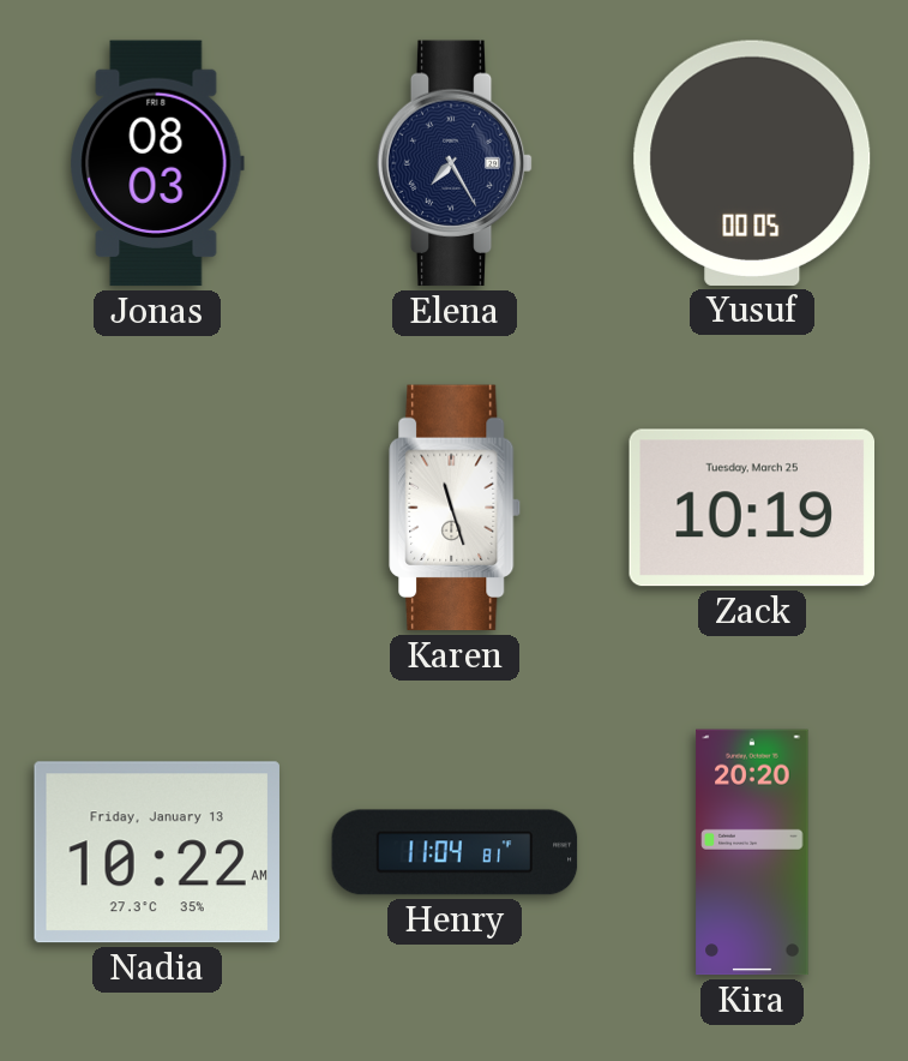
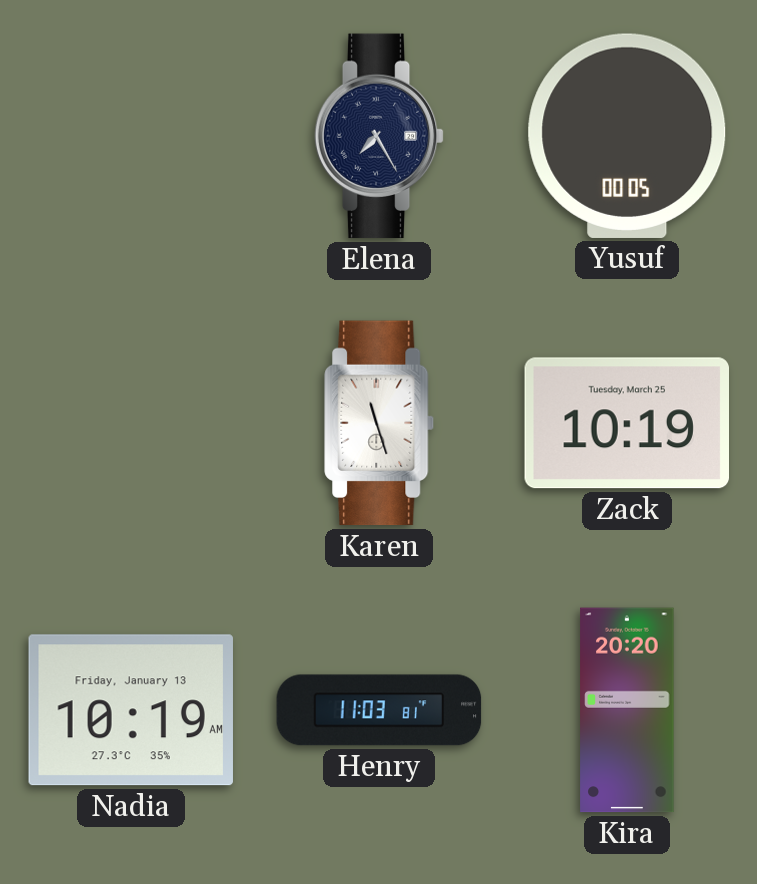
Jonas: 08:03 -> none (157, 163)
Nadia: 10:22 -> 10:19 (131, 710)
Henry: 11:04 -> 11:03 (379, 710)
